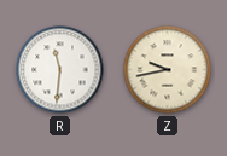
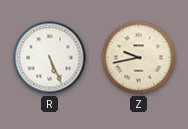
R: 11:31 -> 5:26 (50, 58)
